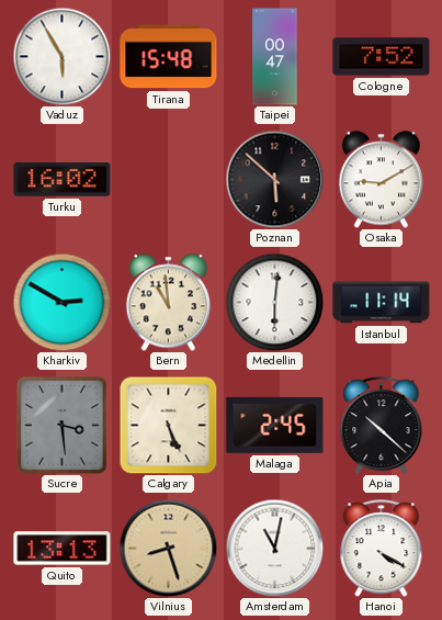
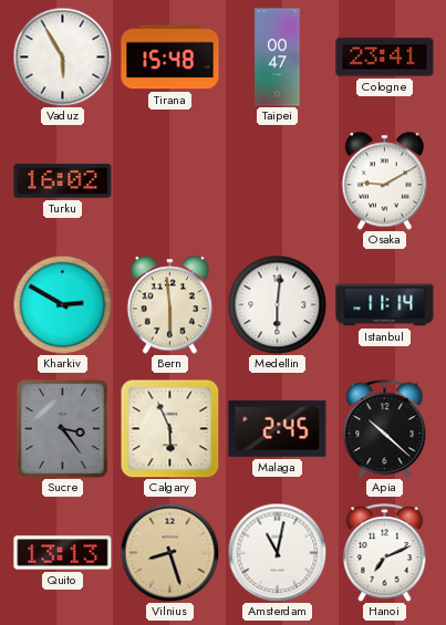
Cologne: 7:52 -> 23:41 (385, 58)
Poznan: 5:52 -> none (274, 179)
Bern: 10:59 -> 5:59 (169, 305)
Sucre: 3:29 -> 3:24 (62, 428)
Calgary: 5:26 -> 5:56 (169, 428)
Hanoi: 4:20 -> 7:11 (385, 553)
